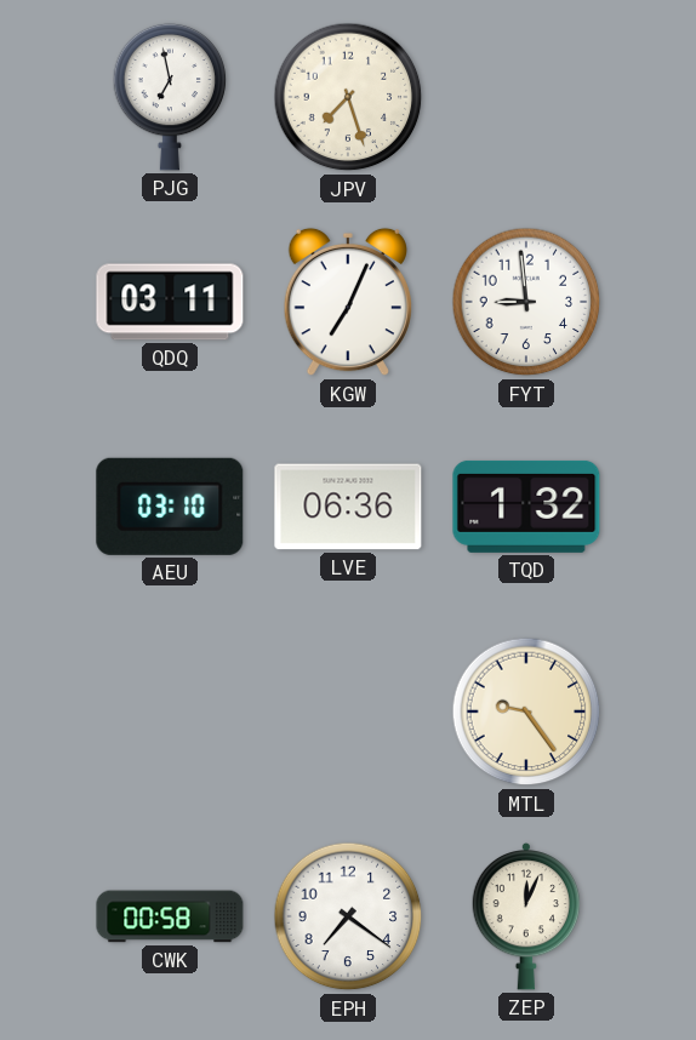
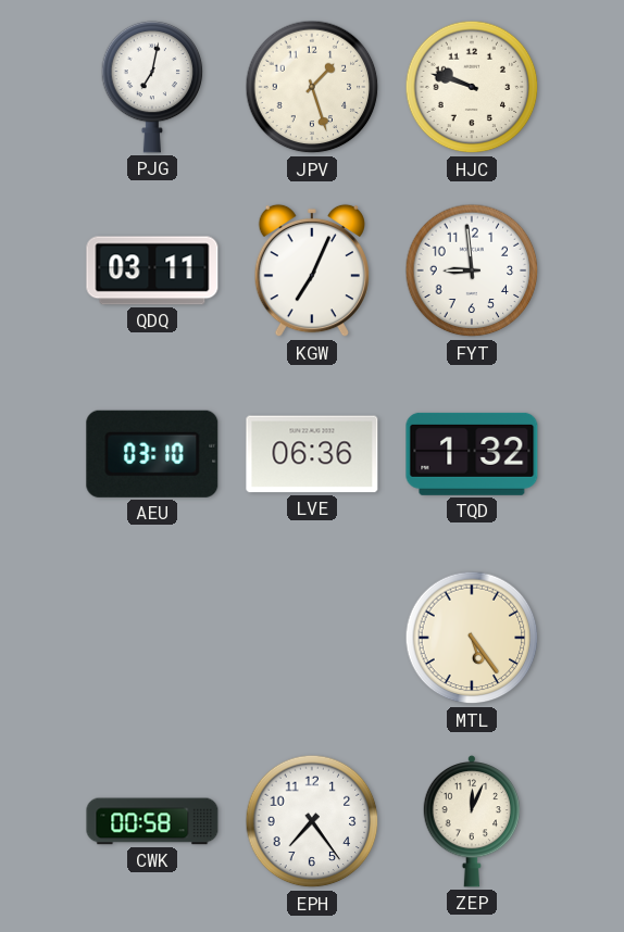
PJG: 6:58 -> 7:02 (152, 87)
JPV: 7:27 -> 1:27 (312, 87)
HJC: none -> 9:48 (472, 87)
MTL: 9:24 -> 5:24 (472, 638)
EPH: 7:21 -> 7:24 (312, 821)
